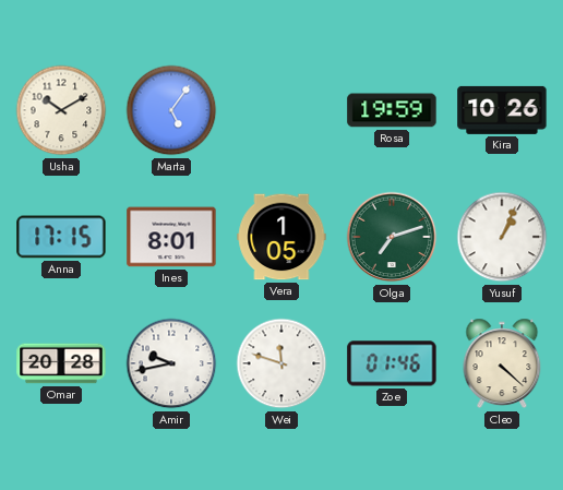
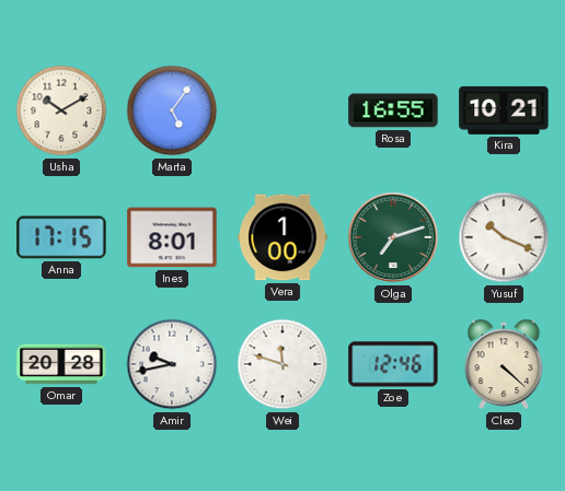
Rosa: 19:59 -> 16:55 (393, 110)
Kira: 10:26 -> 10:21 (504, 110)
Vera: 1:05 -> 1:00 (282, 237)
Yusuf: 1:04 -> 10:19 (504, 237)
Zoe: 01:46 -> 12:46 (393, 364)
